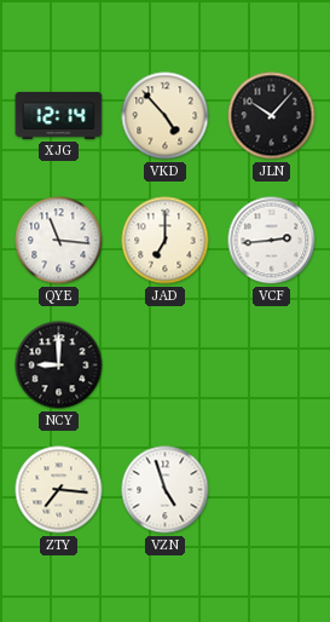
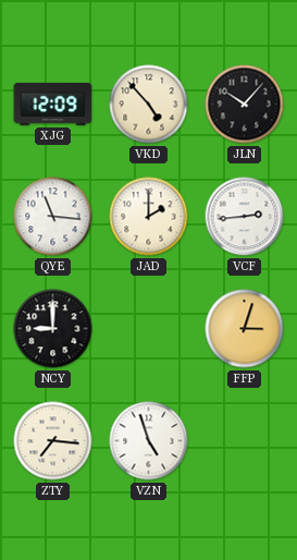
XJG: 12:14 -> 12:09 (53, 104)
JAD: 7:00 -> 2:00 (149, 217)
FFP: none -> 3:03 (245, 329)
